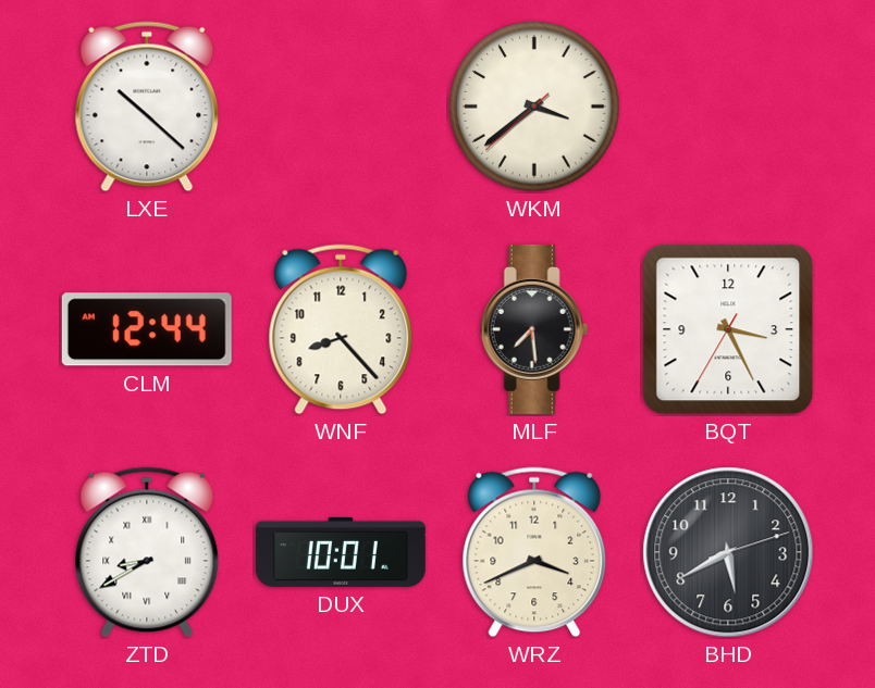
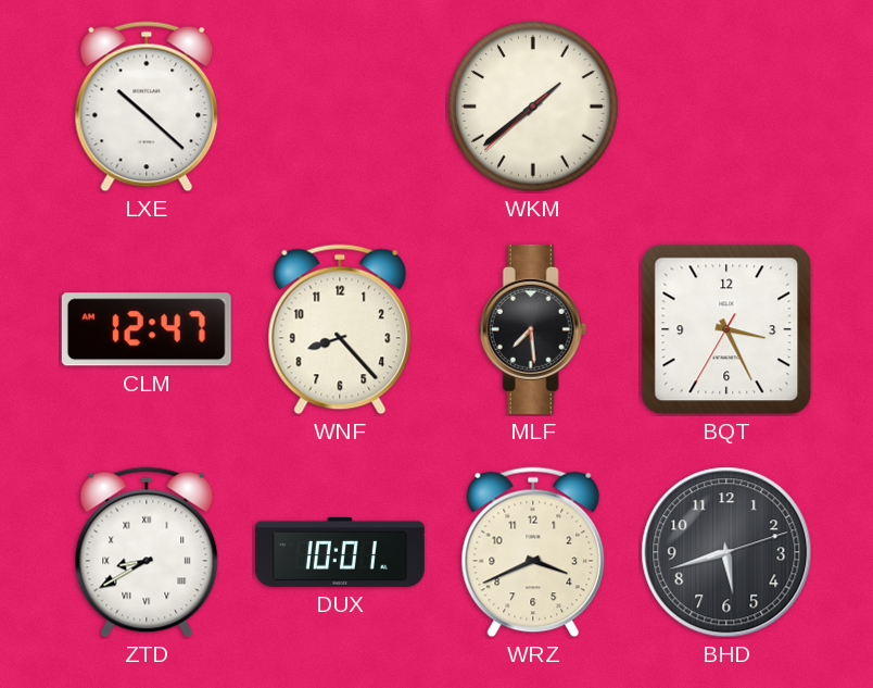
WKM: 3:38 -> 1:38 (533, 107)
CLM: 12:44 -> 12:47 (147, 329)
BHD: 5:40 -> 5:42 (726, 552)
